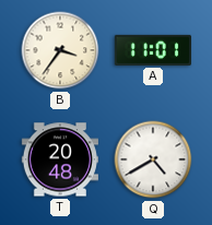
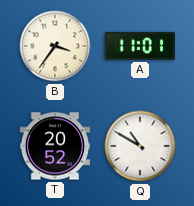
T: 20:48 -> 20:52 (54, 146)
Q: 4:40 -> 10:50 (140, 146)
